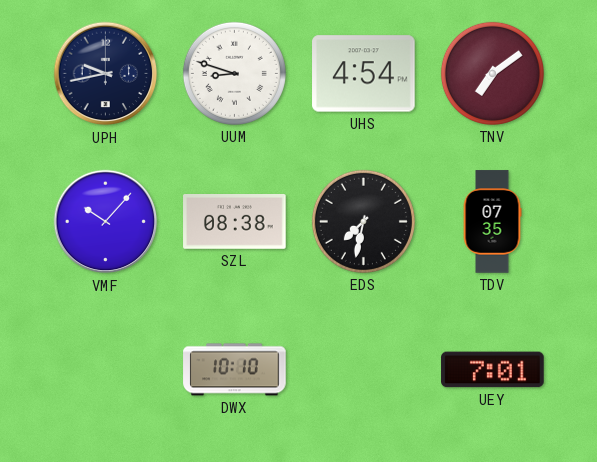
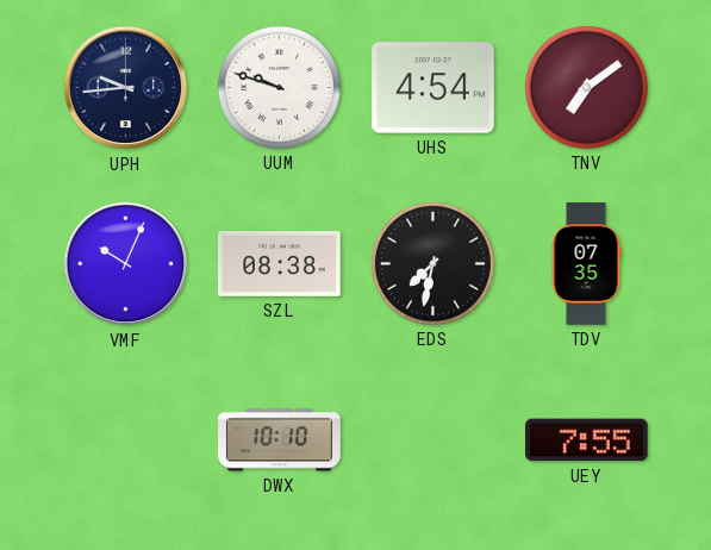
UPH: 9:43 -> 9:44 (126, 88)
UUM: 8:48 -> 9:48 (279, 87)
VMF: 10:07 -> 10:04 (126, 264)
UEY: 7:01 -> 7:55 (587, 440)
